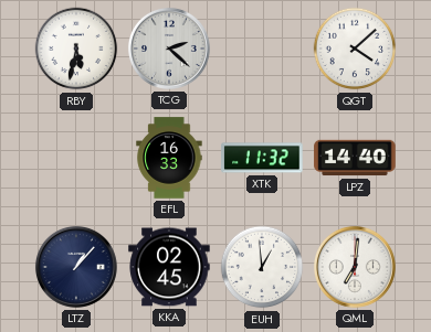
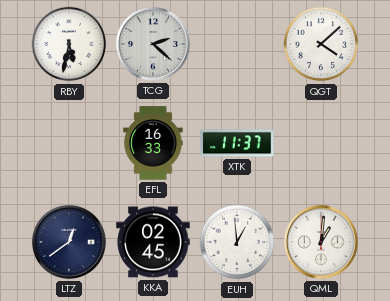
XTK: 11:32 -> 11:37 (237, 143)
LPZ: 14:40 -> none (355, 158)
LTZ: 1:07 -> 12:39 (69, 242)
QML: 7:01 -> 1:01 (321, 242)
